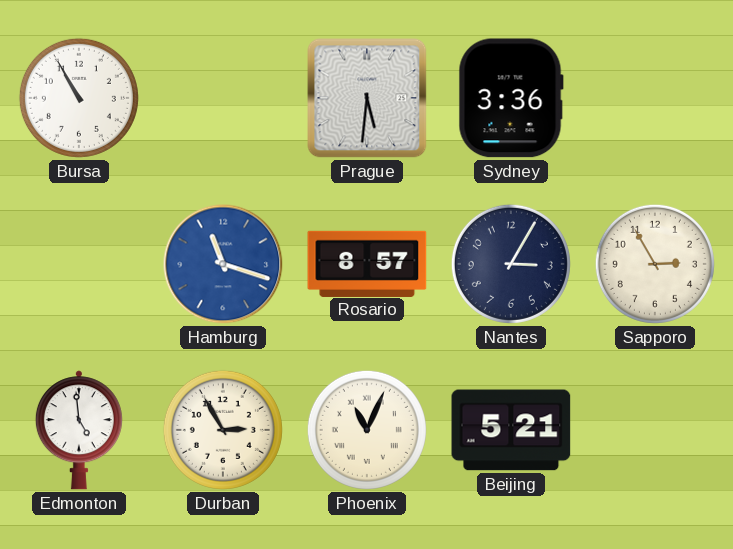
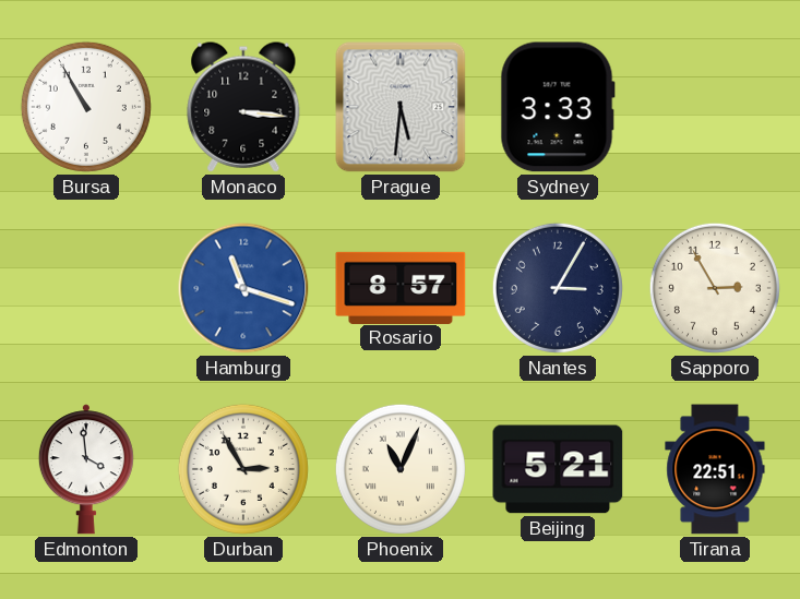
Monaco: none -> 3:16 (243, 107)
Sydney: 3:36 -> 3:33 (558, 107)
Edmonton: 4:59 -> 3:59 (86, 469)
Tirana: none -> 22:51 (715, 469)
